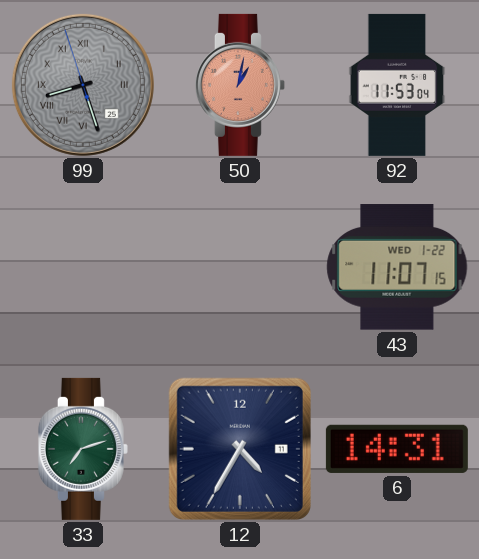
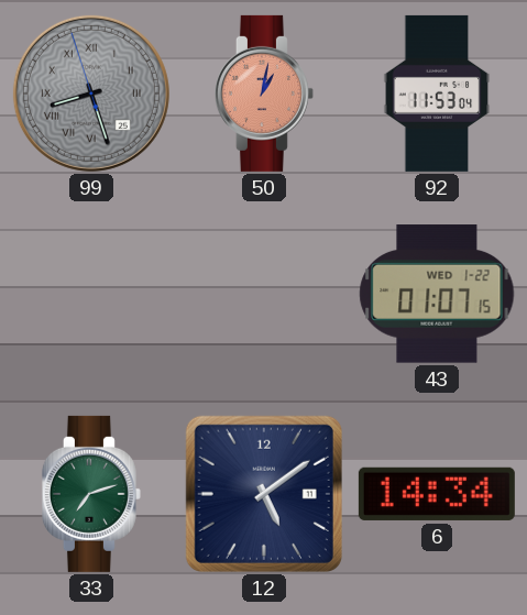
43: 11:07 -> 01:07 (437, 294)
12: 4:35 -> 5:09 (264, 494)
6: 14:31 -> 14:34 (437, 494)
